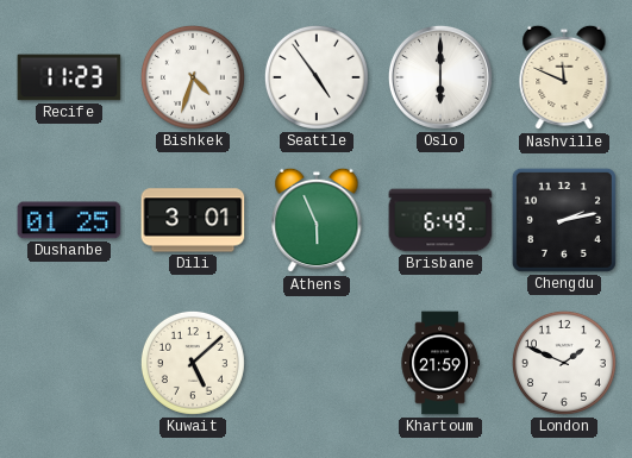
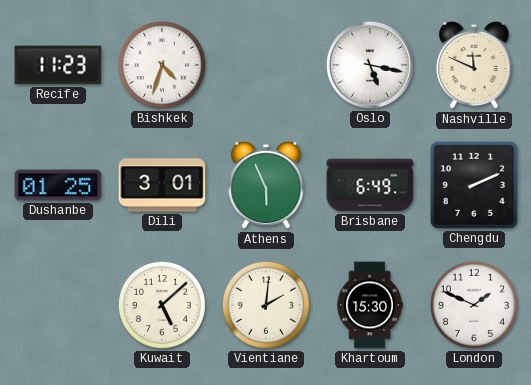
Seattle: 4:54 -> none (317, 77)
Oslo: 6:00 -> 5:17 (370, 65)
Chengdu: 2:13 -> 2:11 (474, 185)
Vientiane: none -> 2:01 (266, 305)
Khartoum: 21:59 -> 15:30 (370, 305)
